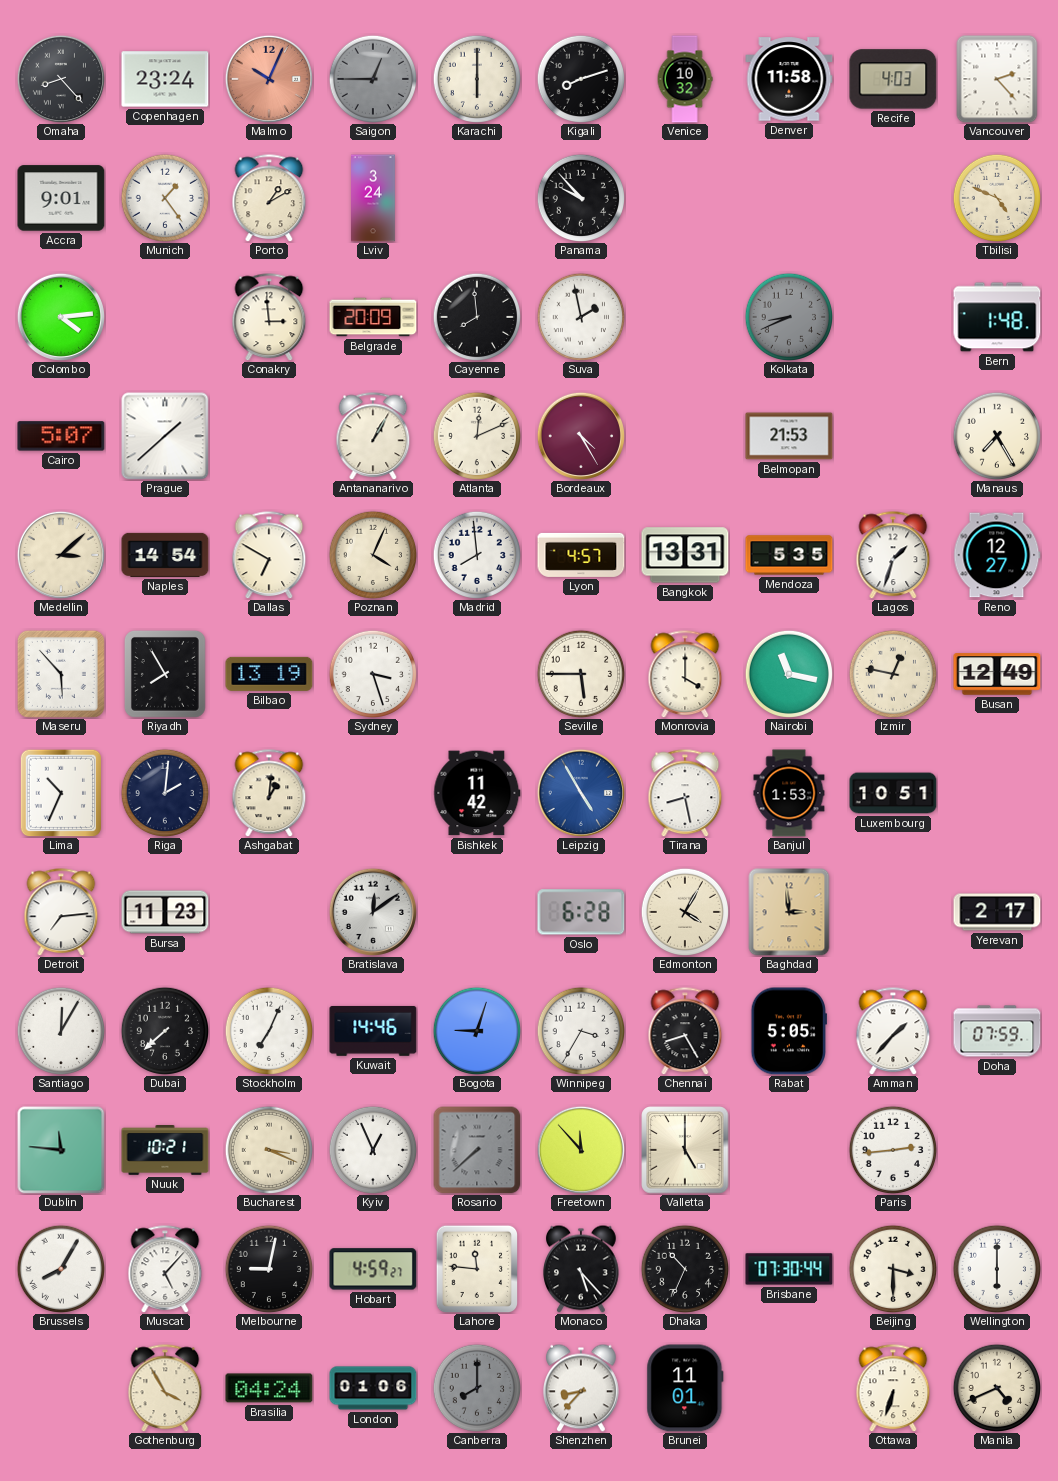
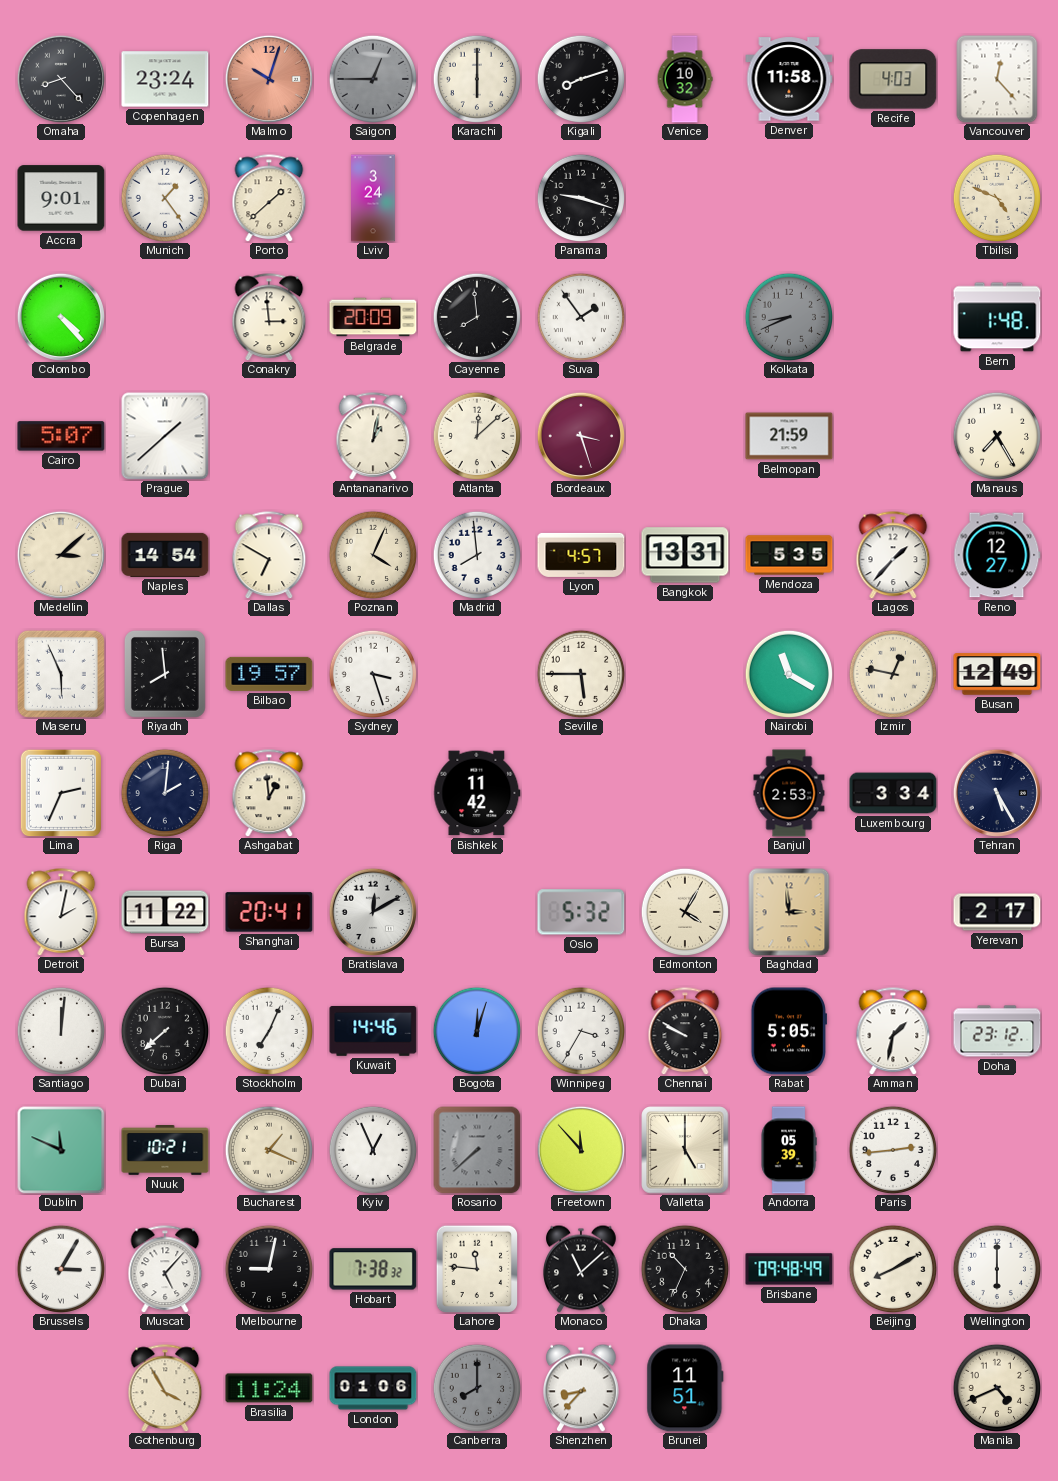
Malmo: 10:04 -> 10:03 (269, 79)
Vancouver: 2:23 -> 12:23 (997, 79)
Porto: 1:10 -> 1:38 (269, 198)
Panama: 9:53 -> 9:18 (580, 197)
Colombo: 4:14 -> 4:23 (61, 317)
Suva: 1:58 -> 1:54 (580, 316)
Antananarivo: 1:05 -> 1:02 (373, 436)
Atlanta: 12:11 -> 12:08 (476, 435)
Bordeaux: 4:25 -> 3:27 (581, 436)
Belmopan: 21:53 -> 21:59 (789, 436)
Lagos: 1:33 -> 1:37 (893, 555)
Maseru: 5:53 -> 5:56 (61, 674)
Riyadh: 7:55 -> 7:59 (165, 674)
Bilbao: 13:19 -> 19:57 (269, 674)
Monrovia: 4:00 -> none (685, 674)
Nairobi: 11:17 -> 11:20 (788, 673)
Lima: 10:34 -> 2:34 (61, 793)
Ashgabat: 1:01 -> 12:59 (269, 793)
Leipzig: 4:55 -> none (581, 793)
Tirana: 8:28 -> none (685, 793)
Banjul: 1:53 -> 2:53 (789, 793)
Luxembourg: 10:51 -> 3:34 (893, 793)
Tehran: none -> 5:25 (997, 793)
Detroit: 7:14 -> 2:02 (61, 912)
Bursa: 11:23 -> 11:22 (165, 912)
Shanghai: none -> 20:41 (269, 912)
Bratislava: 12:09 -> 12:10 (373, 912)
Oslo: 6:28 -> 5:32 (581, 912)
Santiago: 12:05 -> 12:01 (60, 1030)
Bogota: 9:03 -> 12:03 (476, 1030)
Chennai: 8:25 -> 9:50 (685, 1031)
Amman: 1:37 -> 1:32 (893, 1031)
Doha: 07:59 -> 23:12 (997, 1031)
Dublin: 11:46 -> 11:49 (61, 1150)
Bucharest: 3:19 -> 1:19 (268, 1149)
Andorra: none -> 05:39 (789, 1150)
Brussels: 8:05 -> 3:05 (60, 1268)
Hobart: 4:59 -> 7:38 (373, 1269)
Monaco: 5:23 -> 11:08 (582, 1269)
Brisbane: 07:30 -> 09:48 (789, 1269)
Beijing: 3:30 -> 8:10 (892, 1268)
Brasilia: 04:24 -> 11:24 (269, 1388)
Brunei: 11:01 -> 11:51 (685, 1388)
Ottawa: 6:33 -> none (893, 1388)
